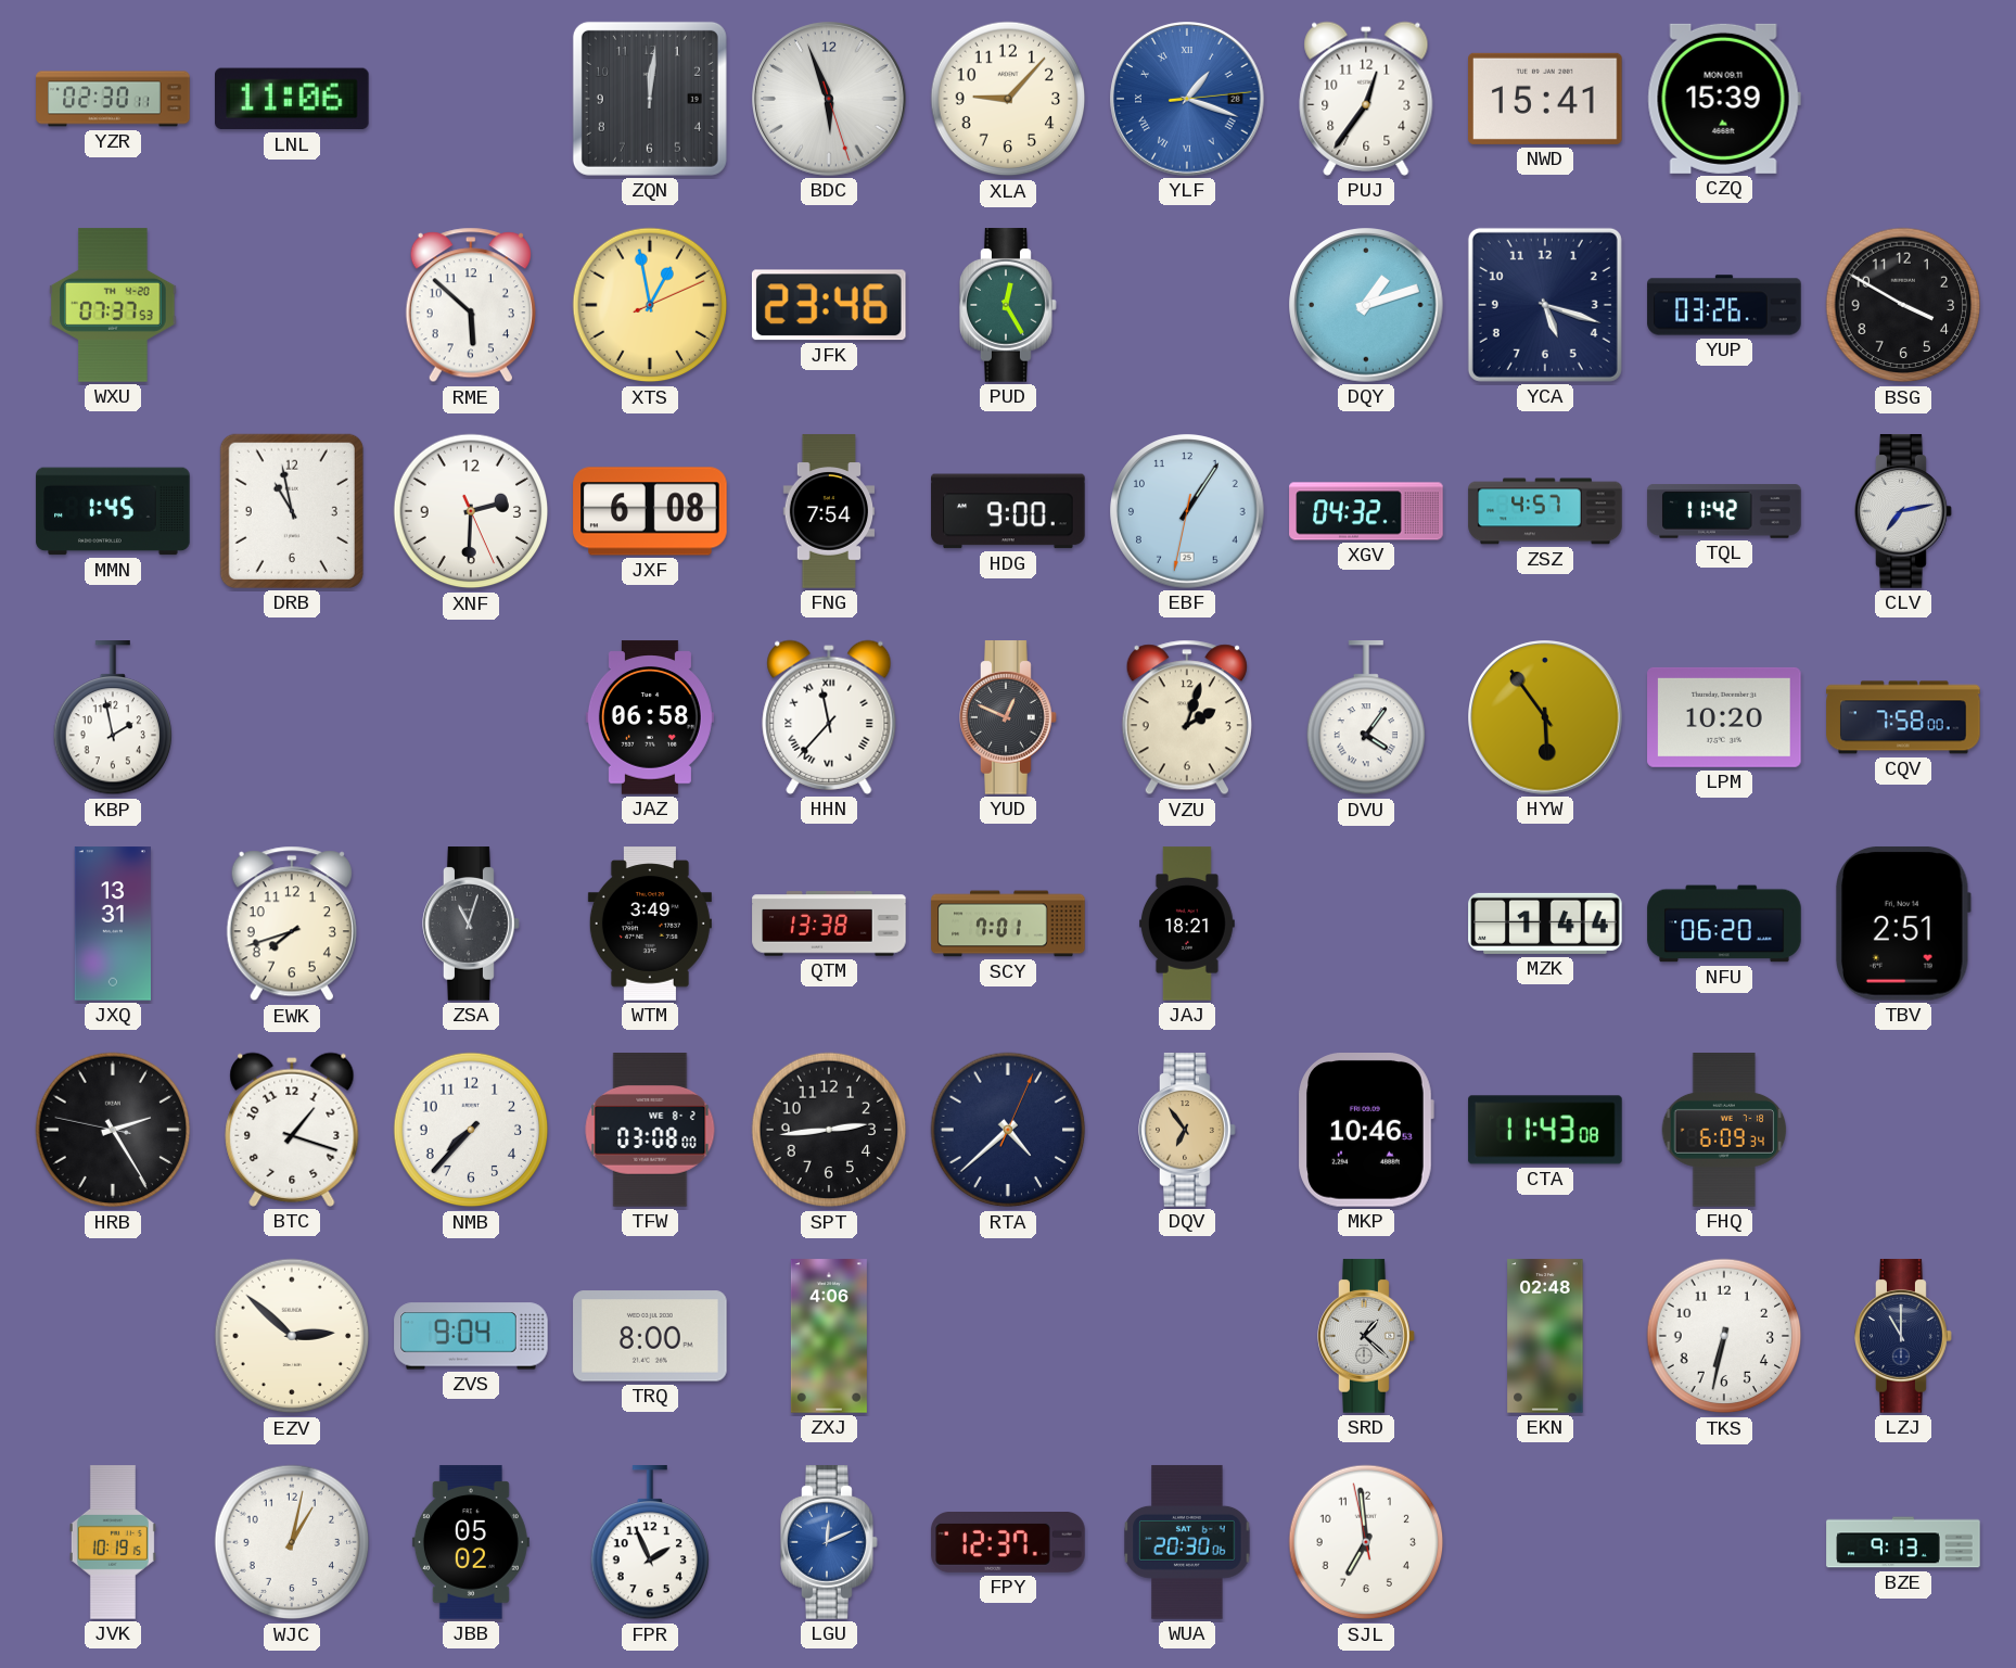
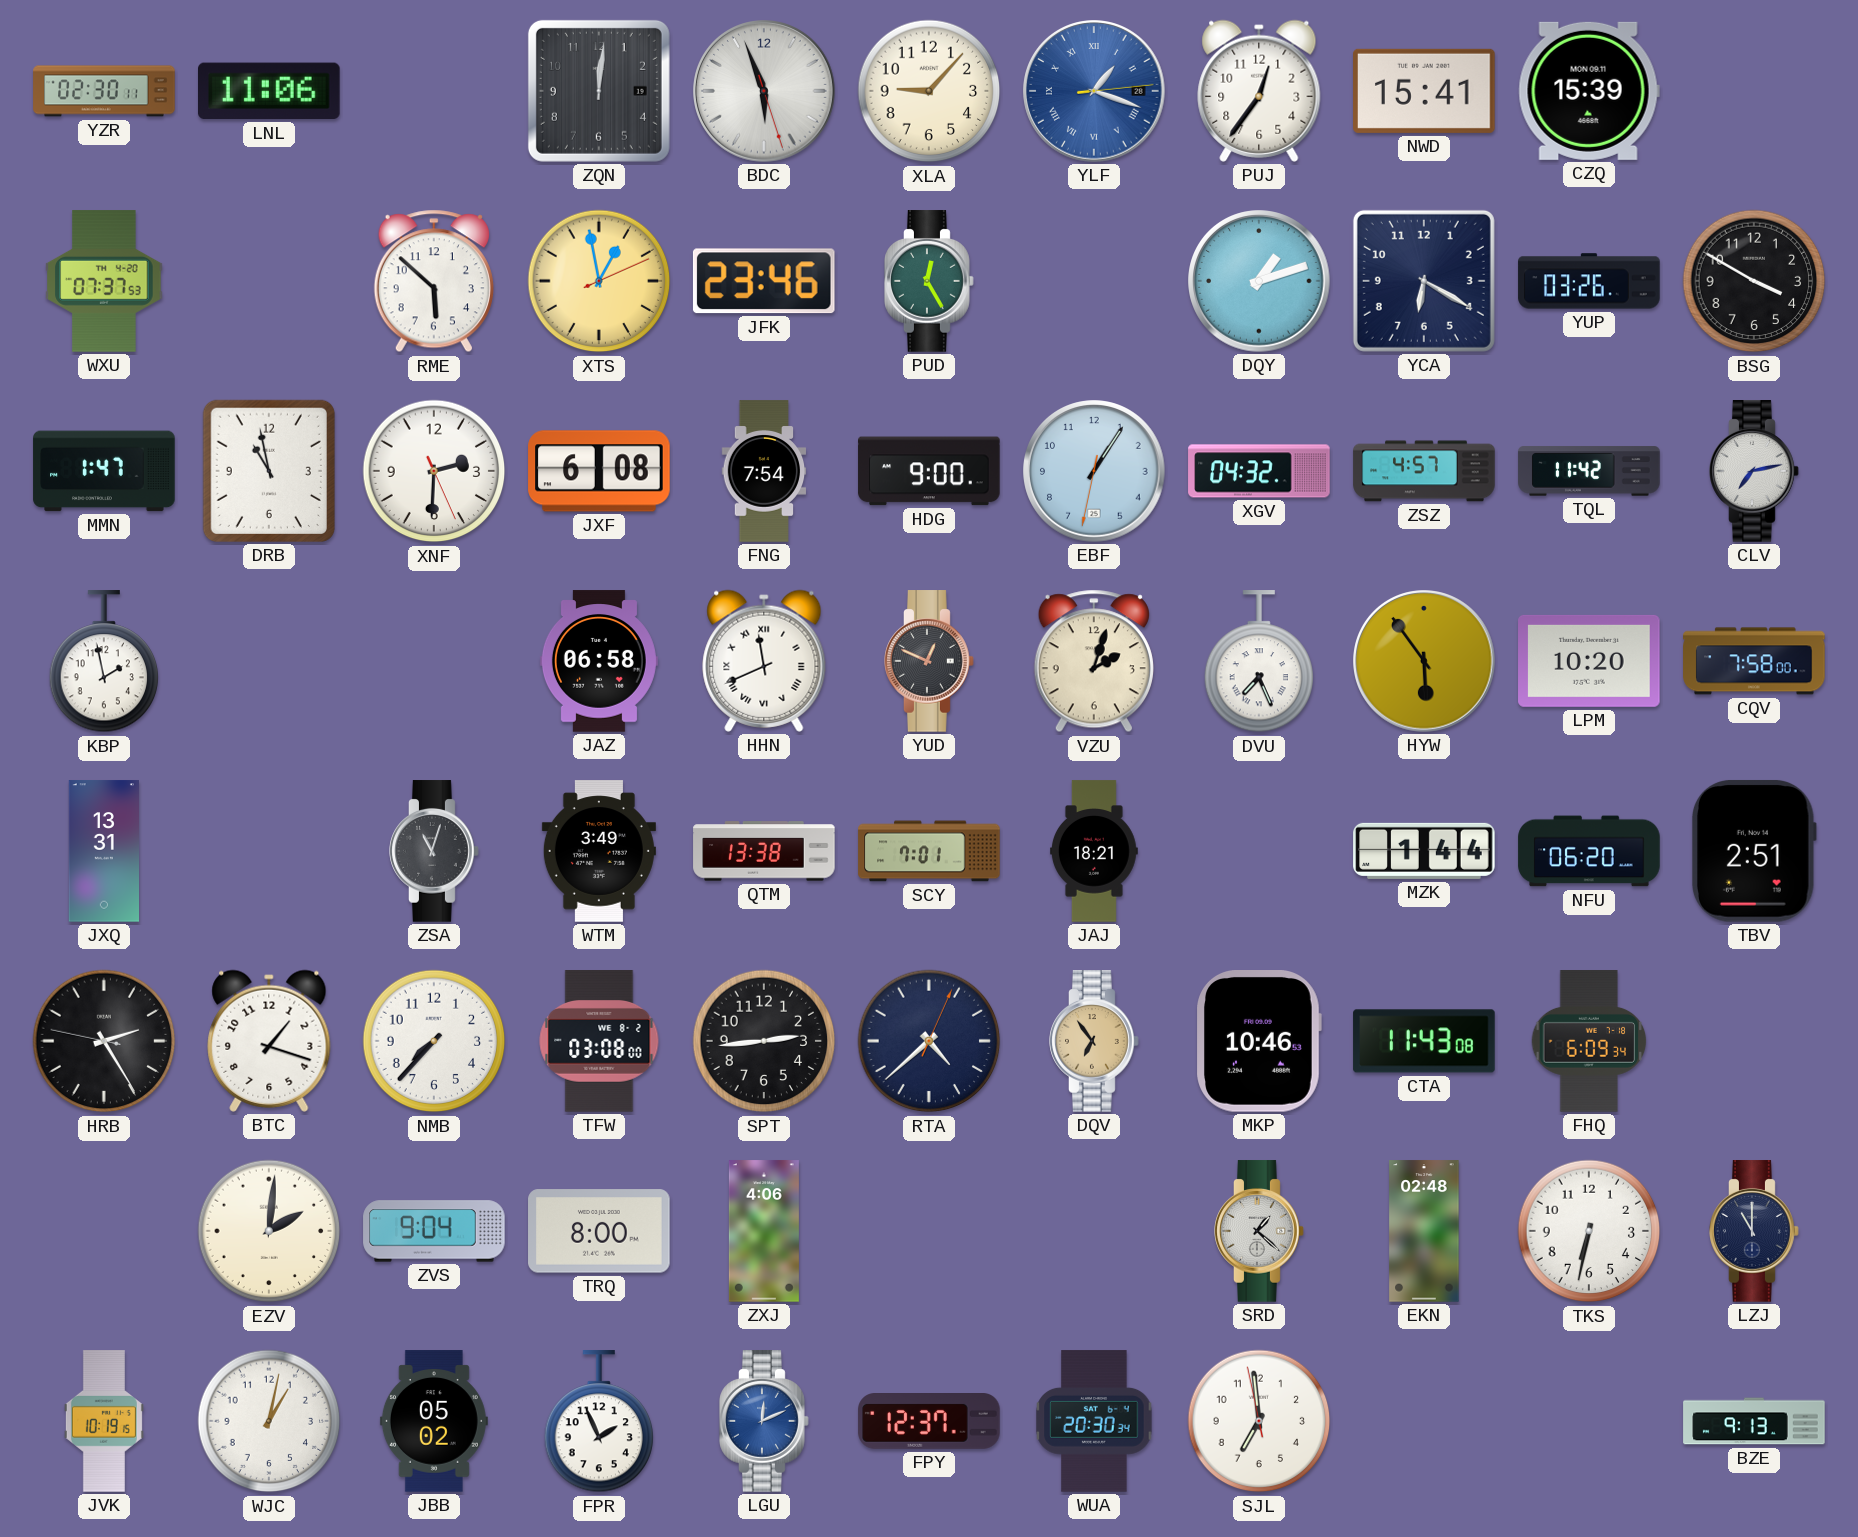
YCA: 5:18 -> 6:20 (1424, 281)
MMN: 1:45 -> 1:47 (104, 471)
HHN: 11:37 -> 11:41 (764, 661)
DVU: 4:06 -> 7:26 (1259, 662)
EWK: 7:42 -> none (292, 924)
EZV: 2:52 -> 2:01 (269, 1231)
WUA: 20:30:06 -> 20:30:34 (1094, 1421)
